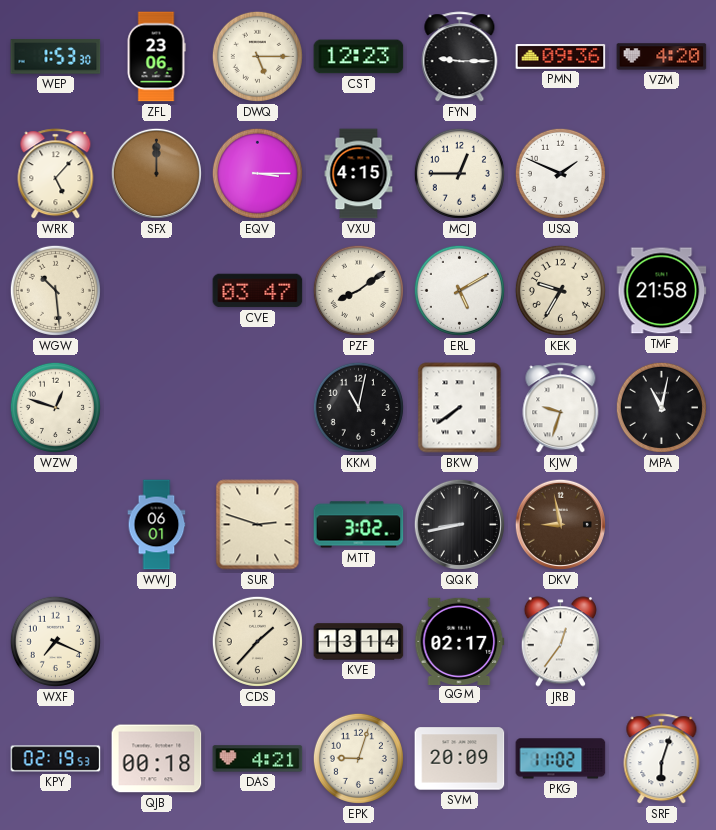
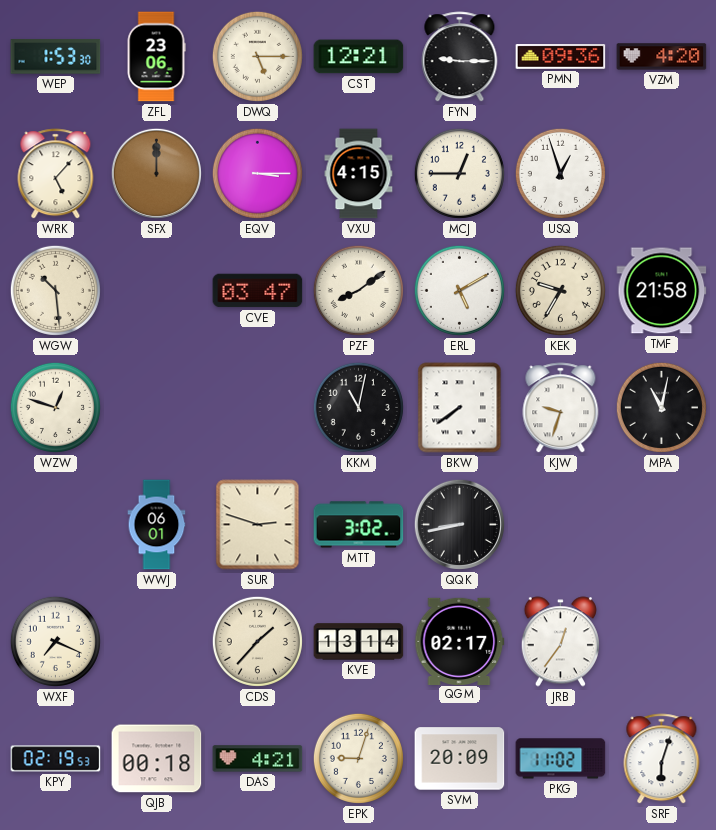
CST: 12:23 -> 12:21 (359, 57)
USQ: 1:49 -> 12:57 (560, 173)
DKV: 8:58 -> none (560, 524)
